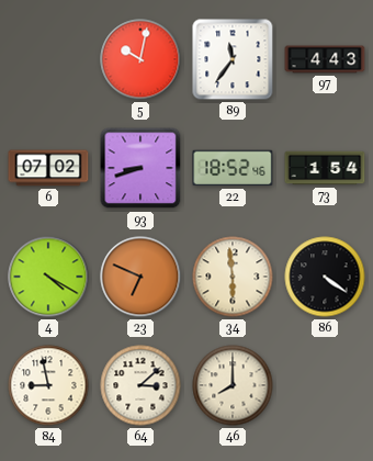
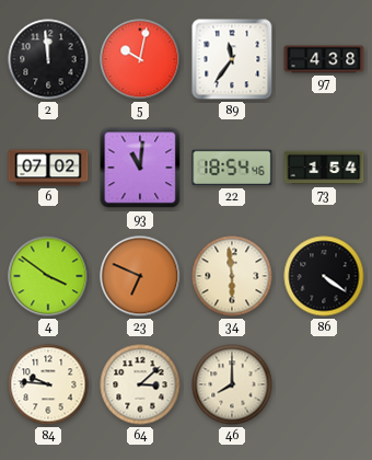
2: none -> 11:59 (48, 59)
97: 4:43 -> 4:38 (324, 59)
93: 8:42 -> 11:01 (140, 168)
22: 18:52 -> 18:54 (232, 168)
4: 4:20 -> 3:51 (48, 276)
84: 8:58 -> 9:46 (48, 384)
